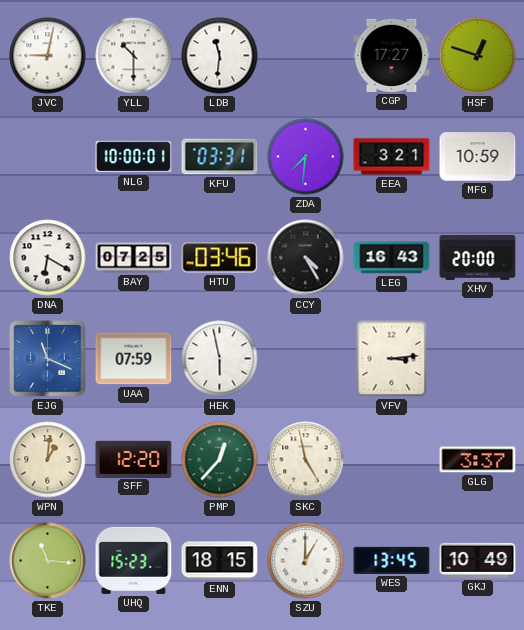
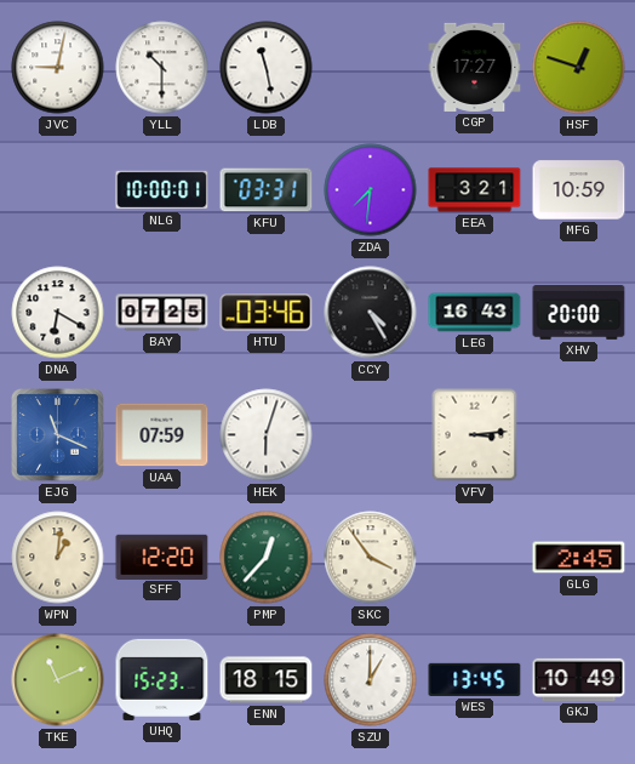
LDB: 11:31 -> 11:28 (267, 68)
HEK: 5:58 -> 6:03 (267, 435)
SKC: 4:58 -> 3:54 (371, 558)
GLG: 3:37 -> 2:45 (579, 558)
TKE: 11:16 -> 11:11 (58, 680)
